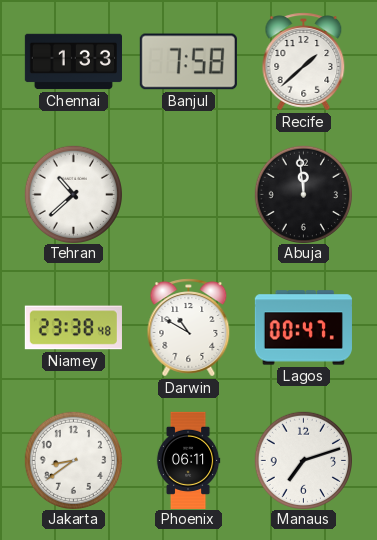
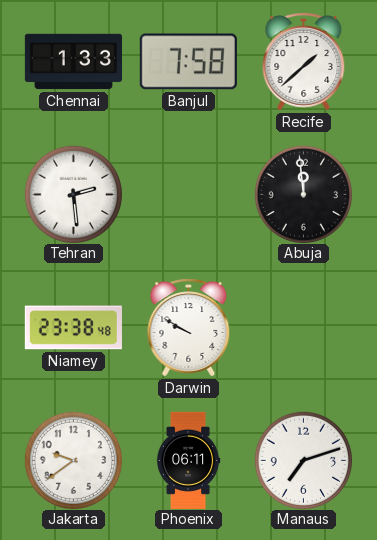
Tehran: 10:38 -> 2:29 (73, 194)
Darwin: 10:50 -> 9:50 (189, 328)
Lagos: 00:47 -> none (303, 328)
Jakarta: 8:39 -> 9:39 (73, 460)
